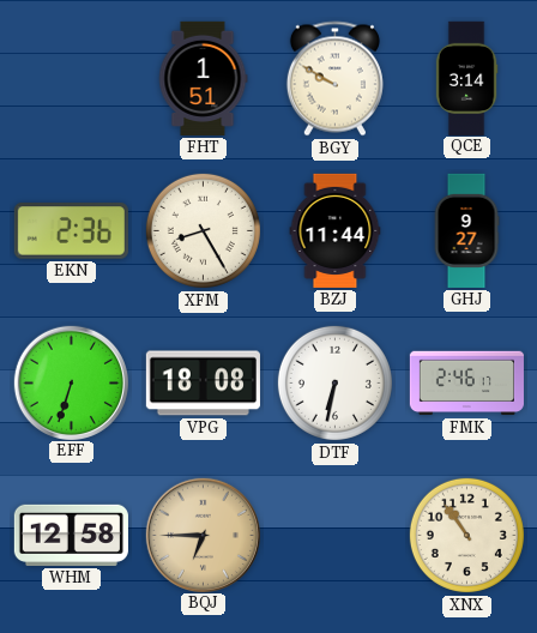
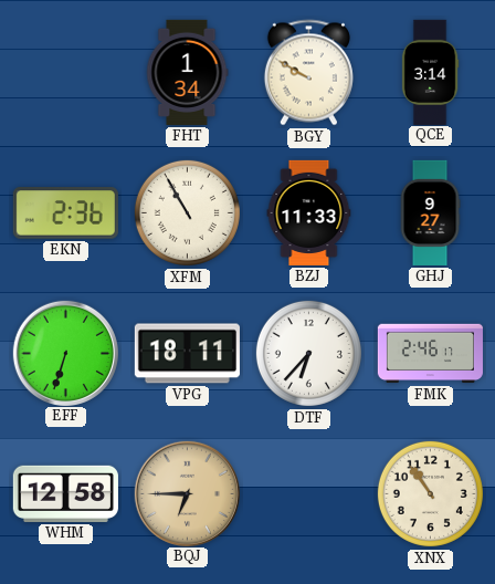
FHT: 1:51 -> 1:34 (187, 72)
XFM: 8:25 -> 10:55 (187, 212)
BZJ: 11:44 -> 11:33 (309, 212)
VPG: 18:08 -> 18:11 (187, 354)
DTF: 6:32 -> 6:37 (308, 353)
